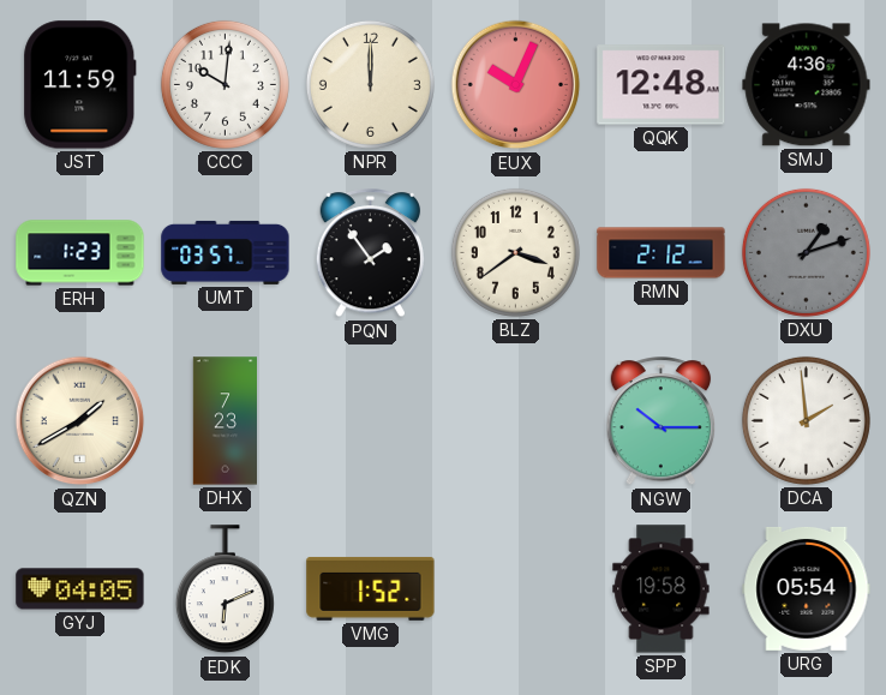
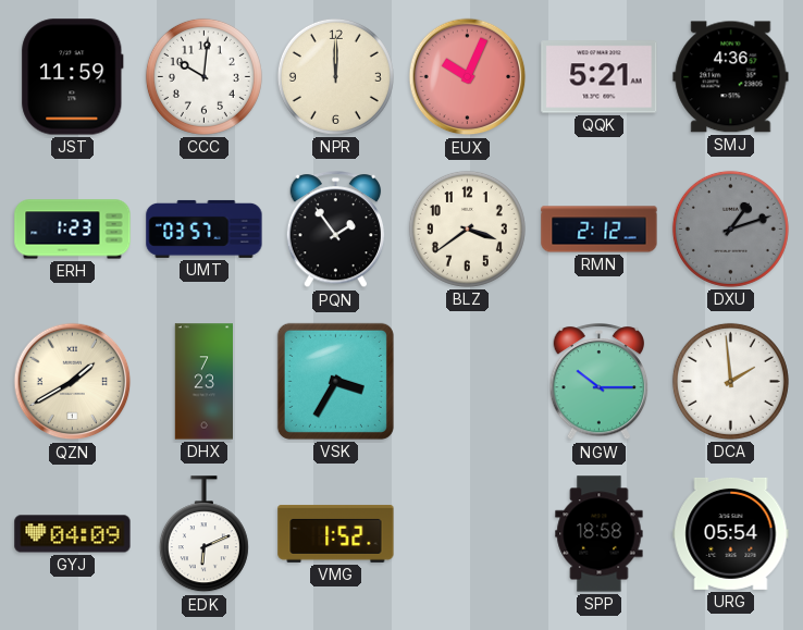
QQK: 12:48 -> 5:21 (600, 77)
VSK: none -> 3:35 (335, 381)
GYJ: 04:05 -> 04:09 (73, 534)
SPP: 19:58 -> 18:58 (600, 534)
